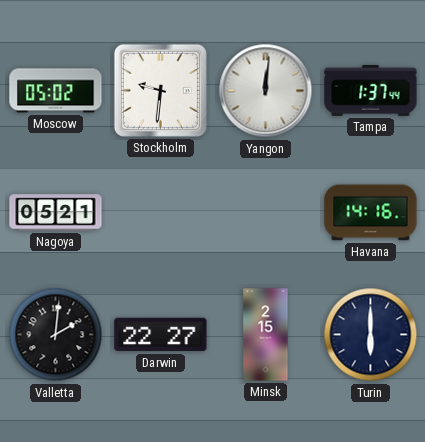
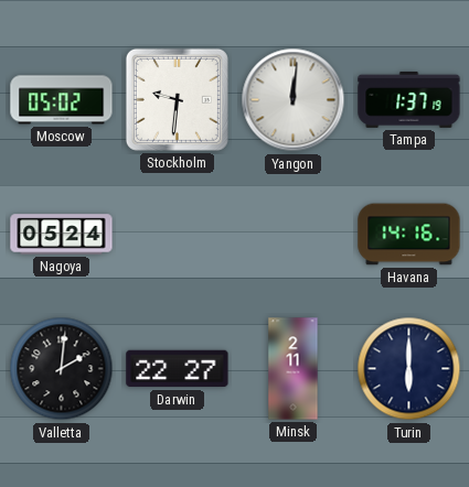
Tampa: 1:37:44 -> 1:37:19 (409, 99)
Nagoya: 05:21 -> 05:24 (62, 235)
Minsk: 2:15 -> 2:11 (294, 369)
